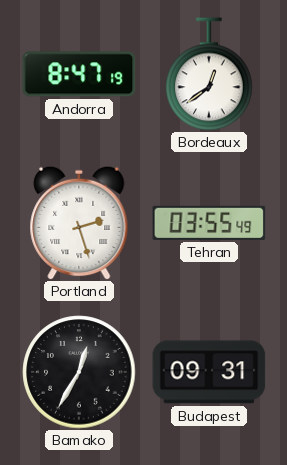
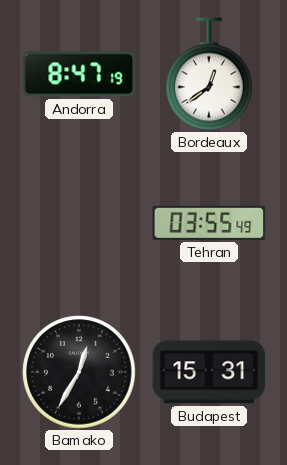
Portland: 2:27 -> none (79, 223)
Budapest: 09:31 -> 15:31 (209, 372)
